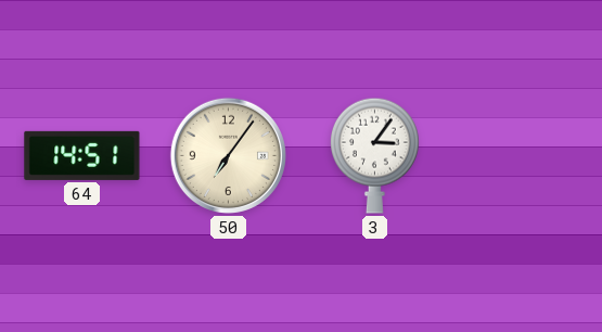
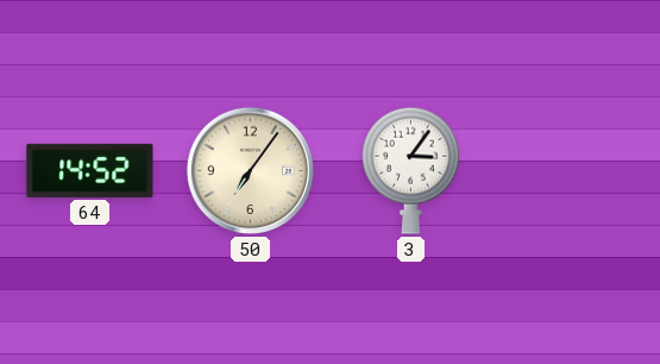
64: 14:51 -> 14:52 (90, 170)
